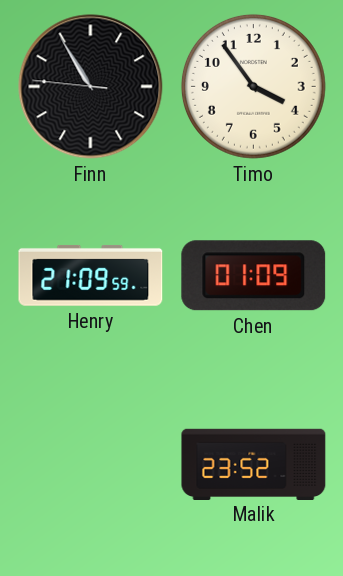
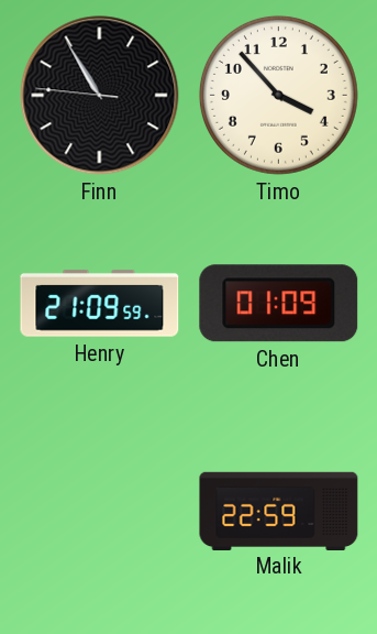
Timo: 3:54 -> 3:53 (278, 95)
Malik: 23:52 -> 22:59 (279, 511)
